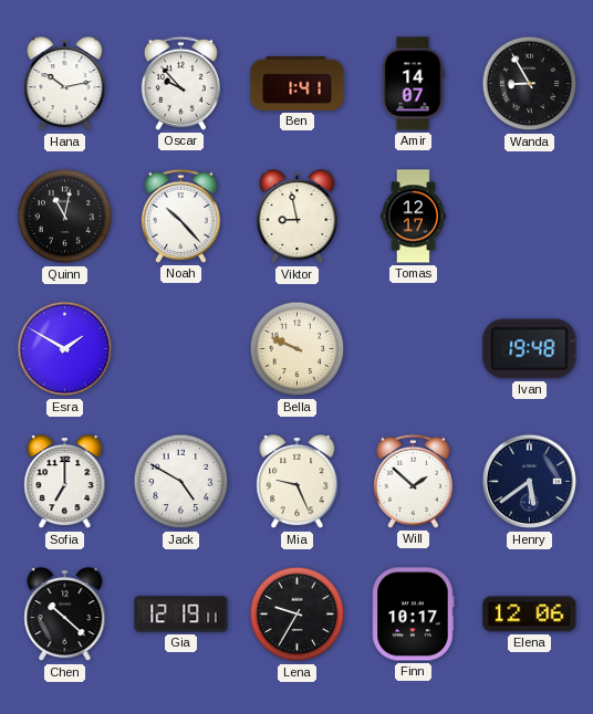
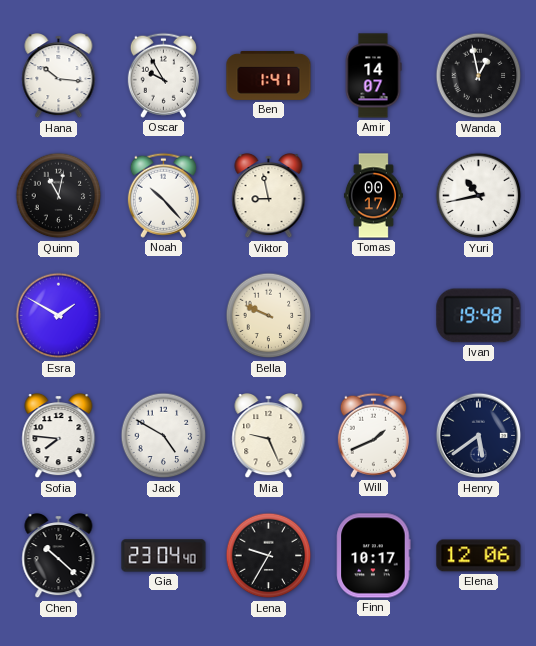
Hana: 10:13 -> 10:16 (59, 77)
Oscar: 9:53 -> 9:55 (163, 75)
Wanda: 8:55 -> 12:58 (479, 76)
Tomas: 12:17 -> 00:17 (373, 196)
Yuri: none -> 10:43 (479, 196)
Sofia: 7:00 -> 7:46 (59, 437)
Will: 1:52 -> 1:41 (373, 435)
Gia: 12:19 -> 23:04 (164, 556)
